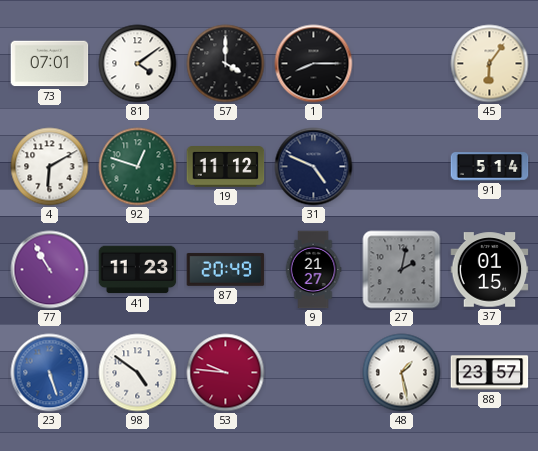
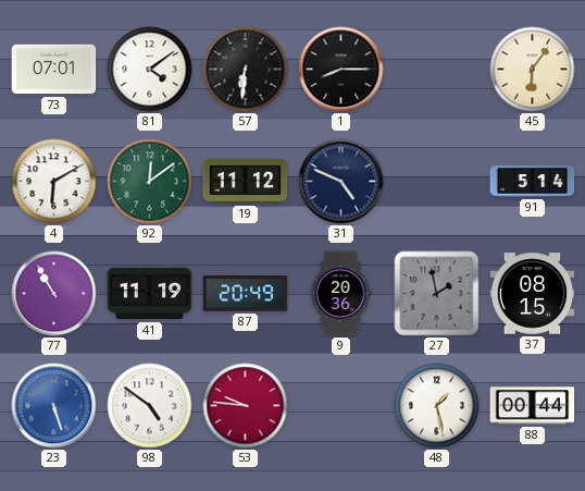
57: 4:00 -> 6:31 (246, 70)
92: 12:48 -> 12:09 (150, 182)
41: 11:23 -> 11:19 (150, 294)
9: 21:27 -> 20:36 (340, 294)
27: 2:02 -> 1:58 (437, 294)
37: 01:15 -> 08:15 (533, 294)
88: 23:57 -> 00:44 (533, 406)
